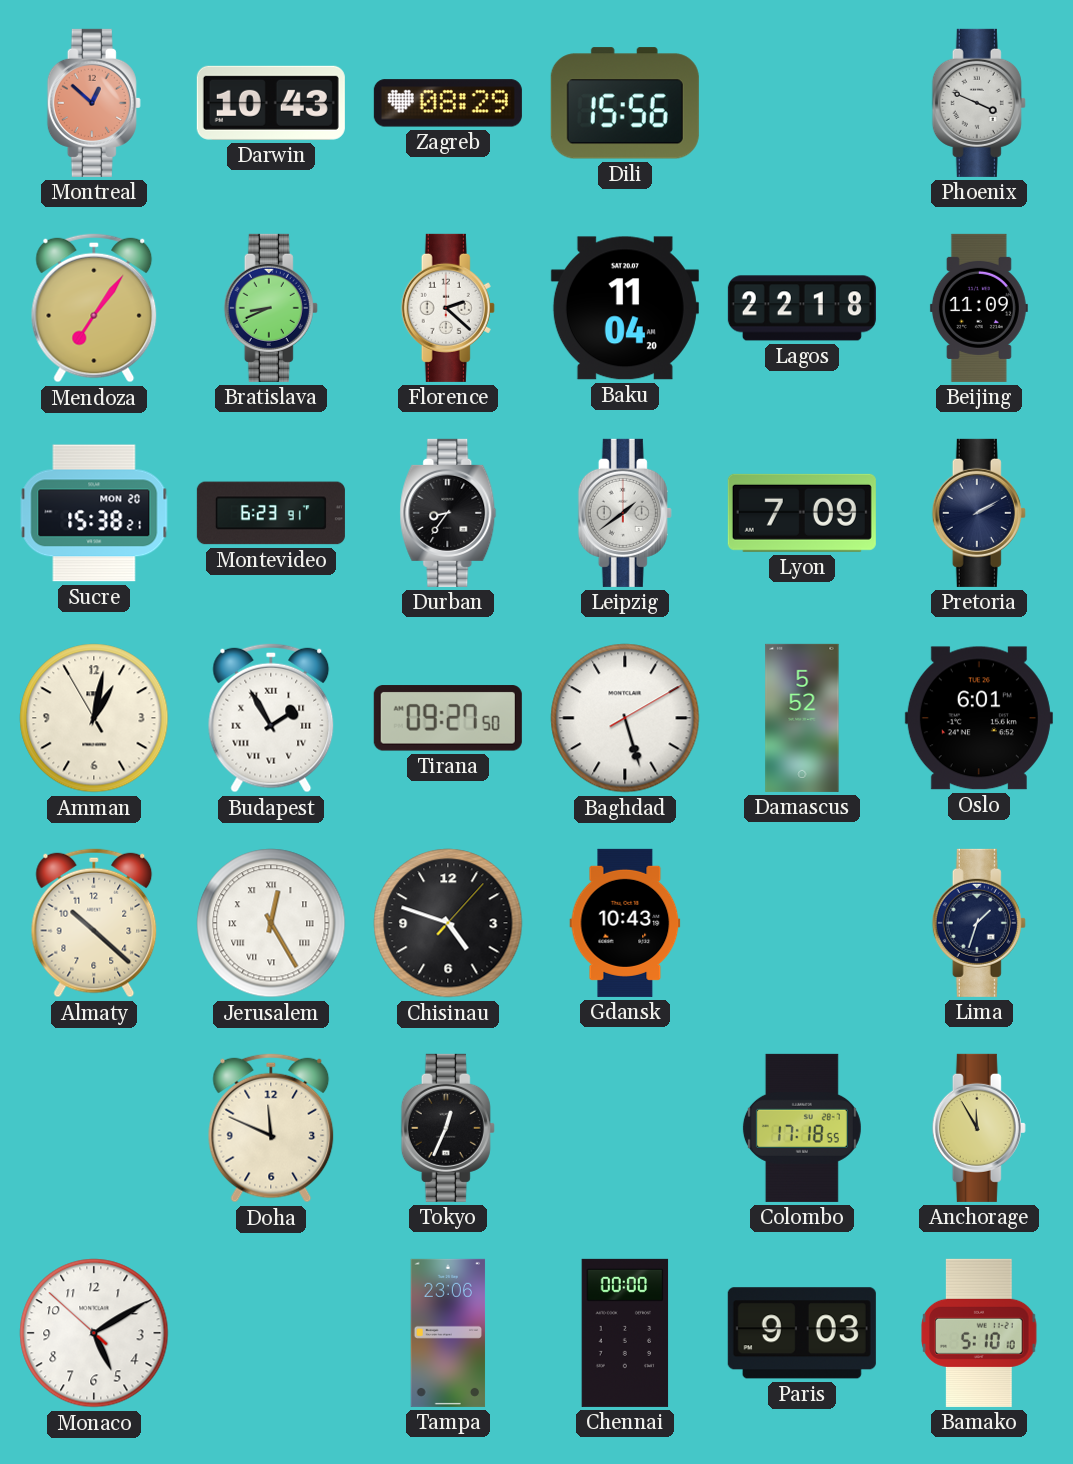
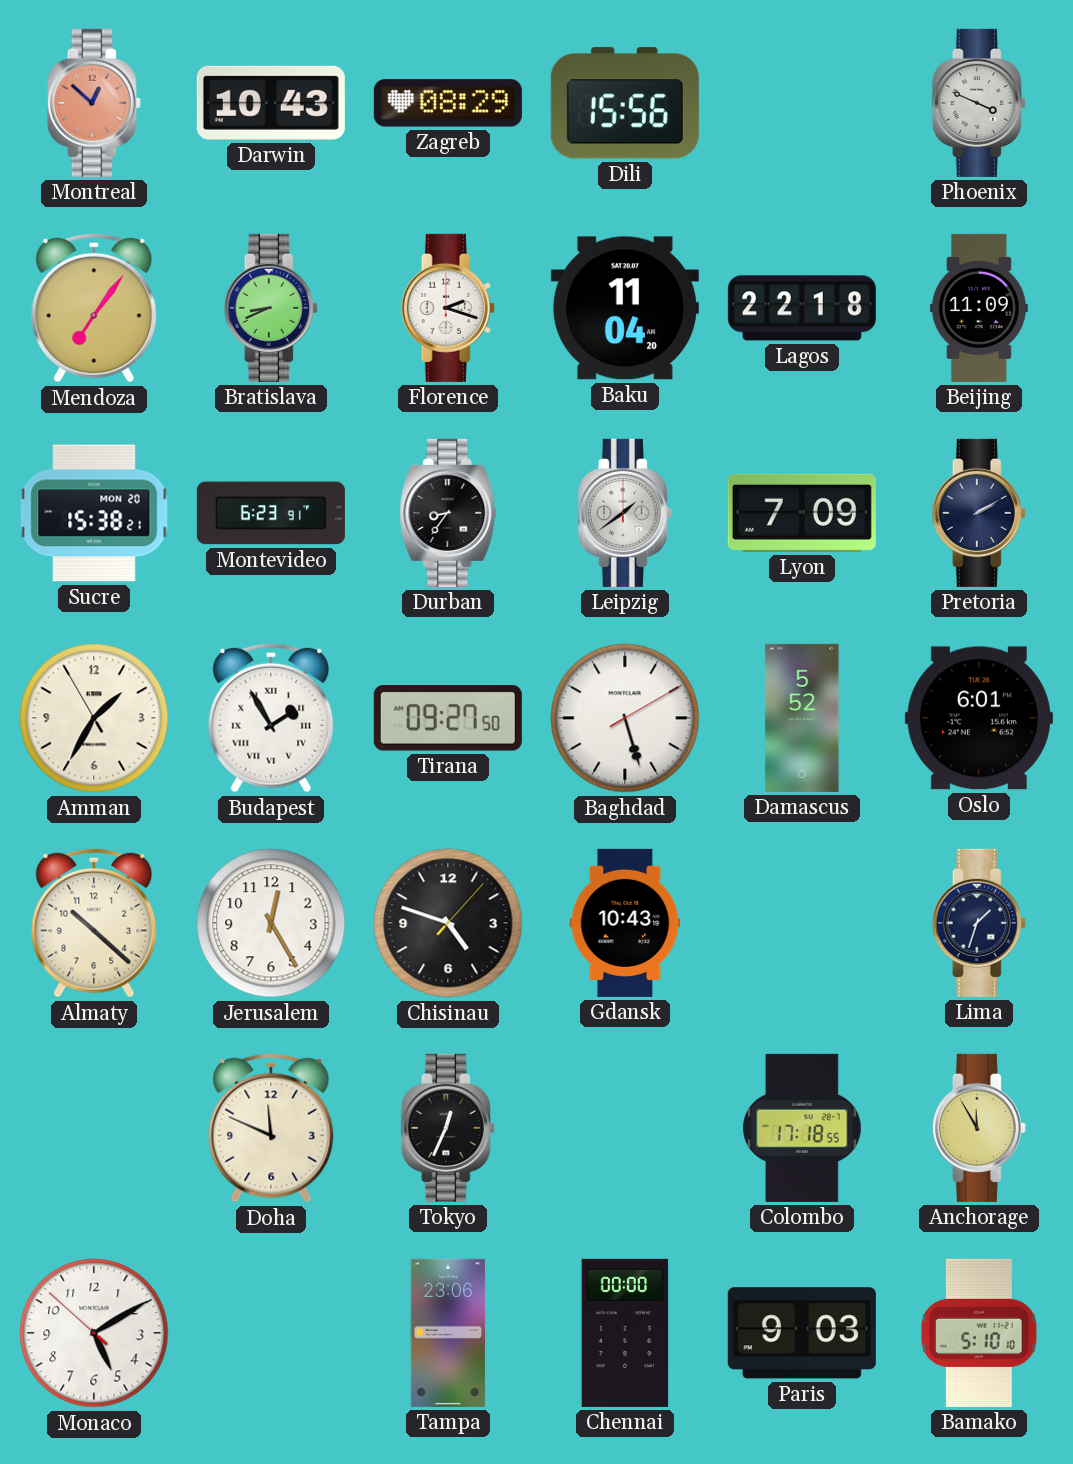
Florence: 2:22 -> 2:18 (448, 308)
Amman: 1:01 -> 1:34 (94, 718)
Jerusalem numerals: Roman -> Arabic (271, 923)
